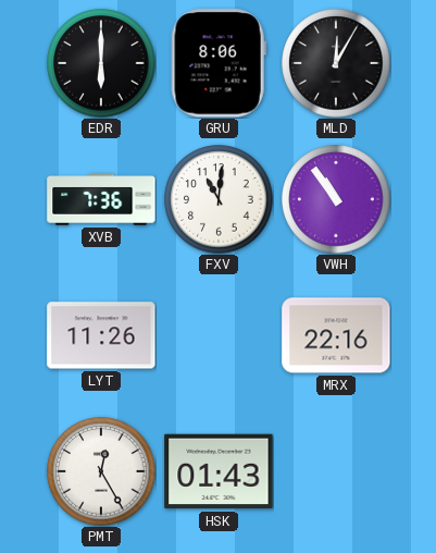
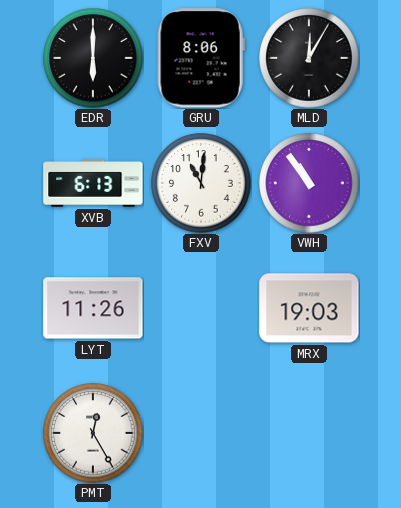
XVB: 7:36 -> 6:13 (93, 183)
MRX: 22:16 -> 19:03 (309, 308)
HSK: 01:43 -> none (219, 471)
